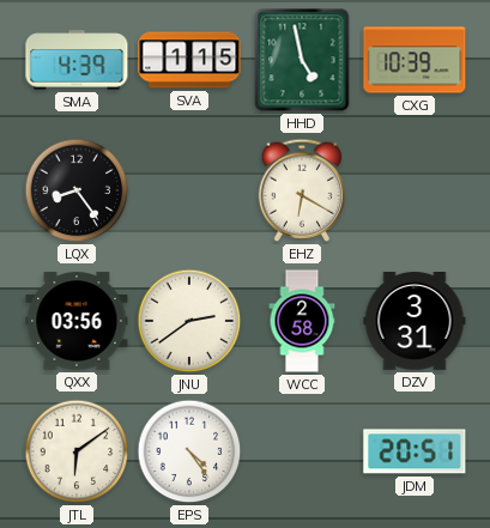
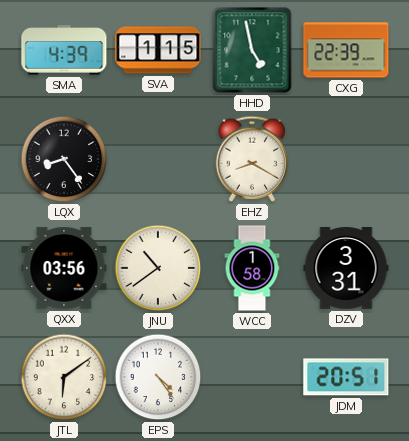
CXG: 10:39 -> 22:39 (346, 50)
EHZ: 6:20 -> 8:20 (252, 159)
JNU: 2:39 -> 10:39 (158, 268)
WCC: 2:58 -> 1:58 (252, 268)
